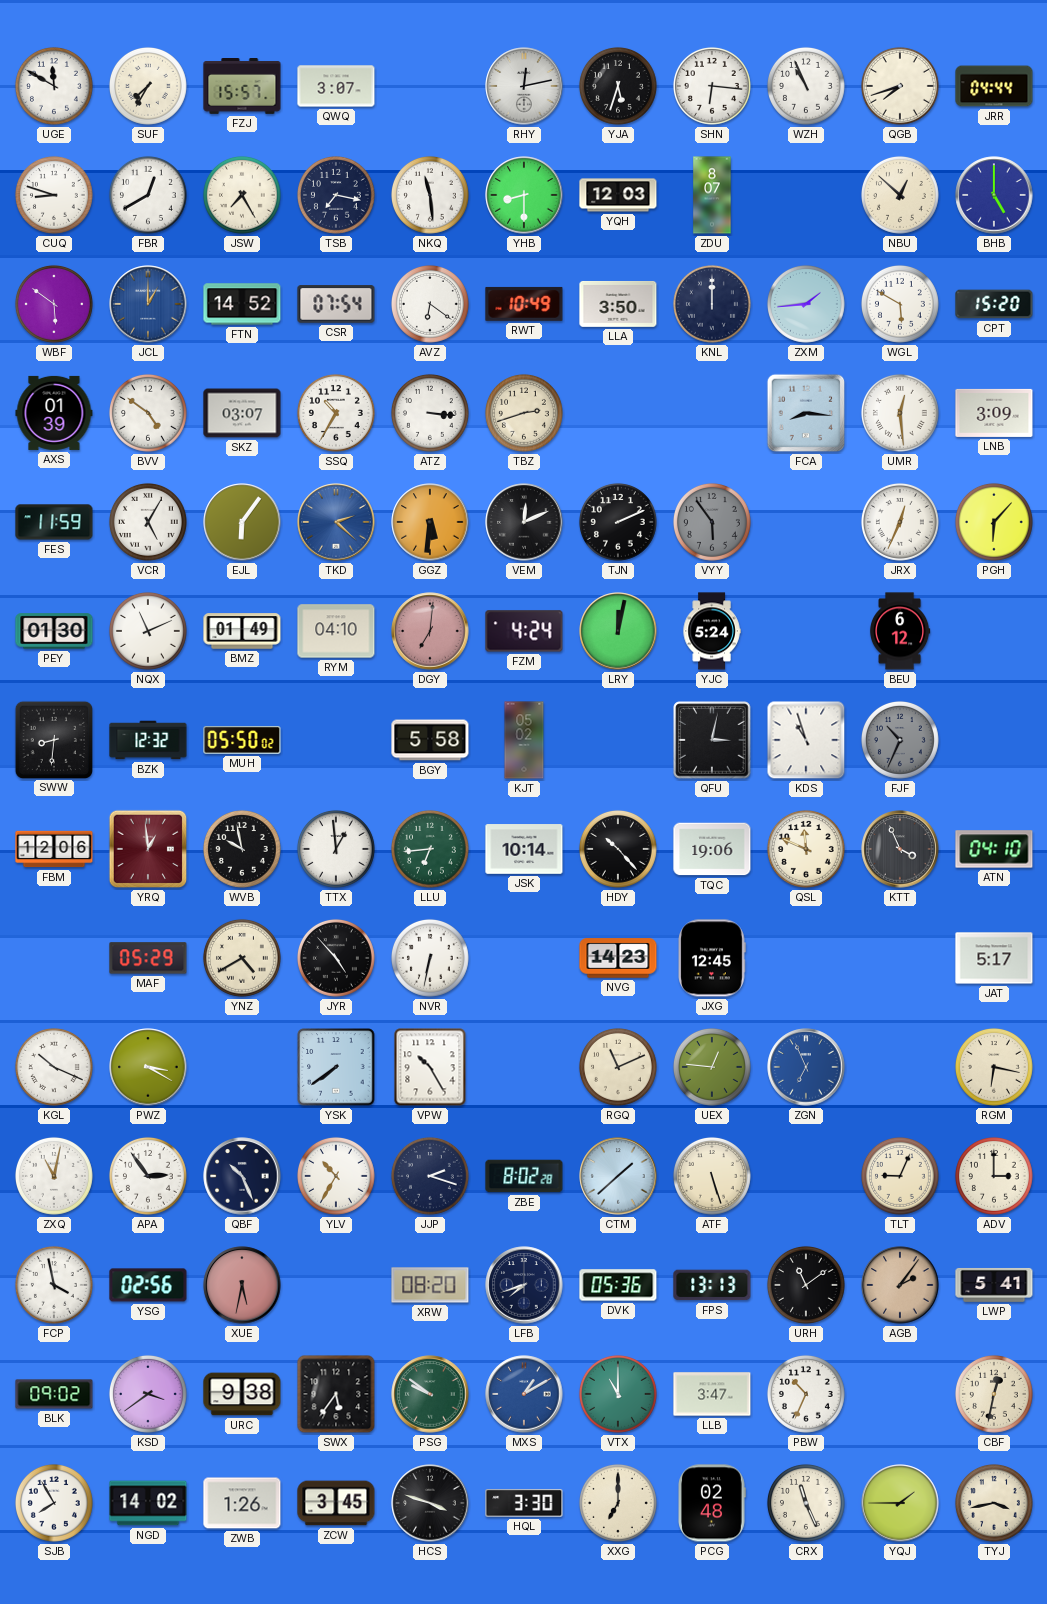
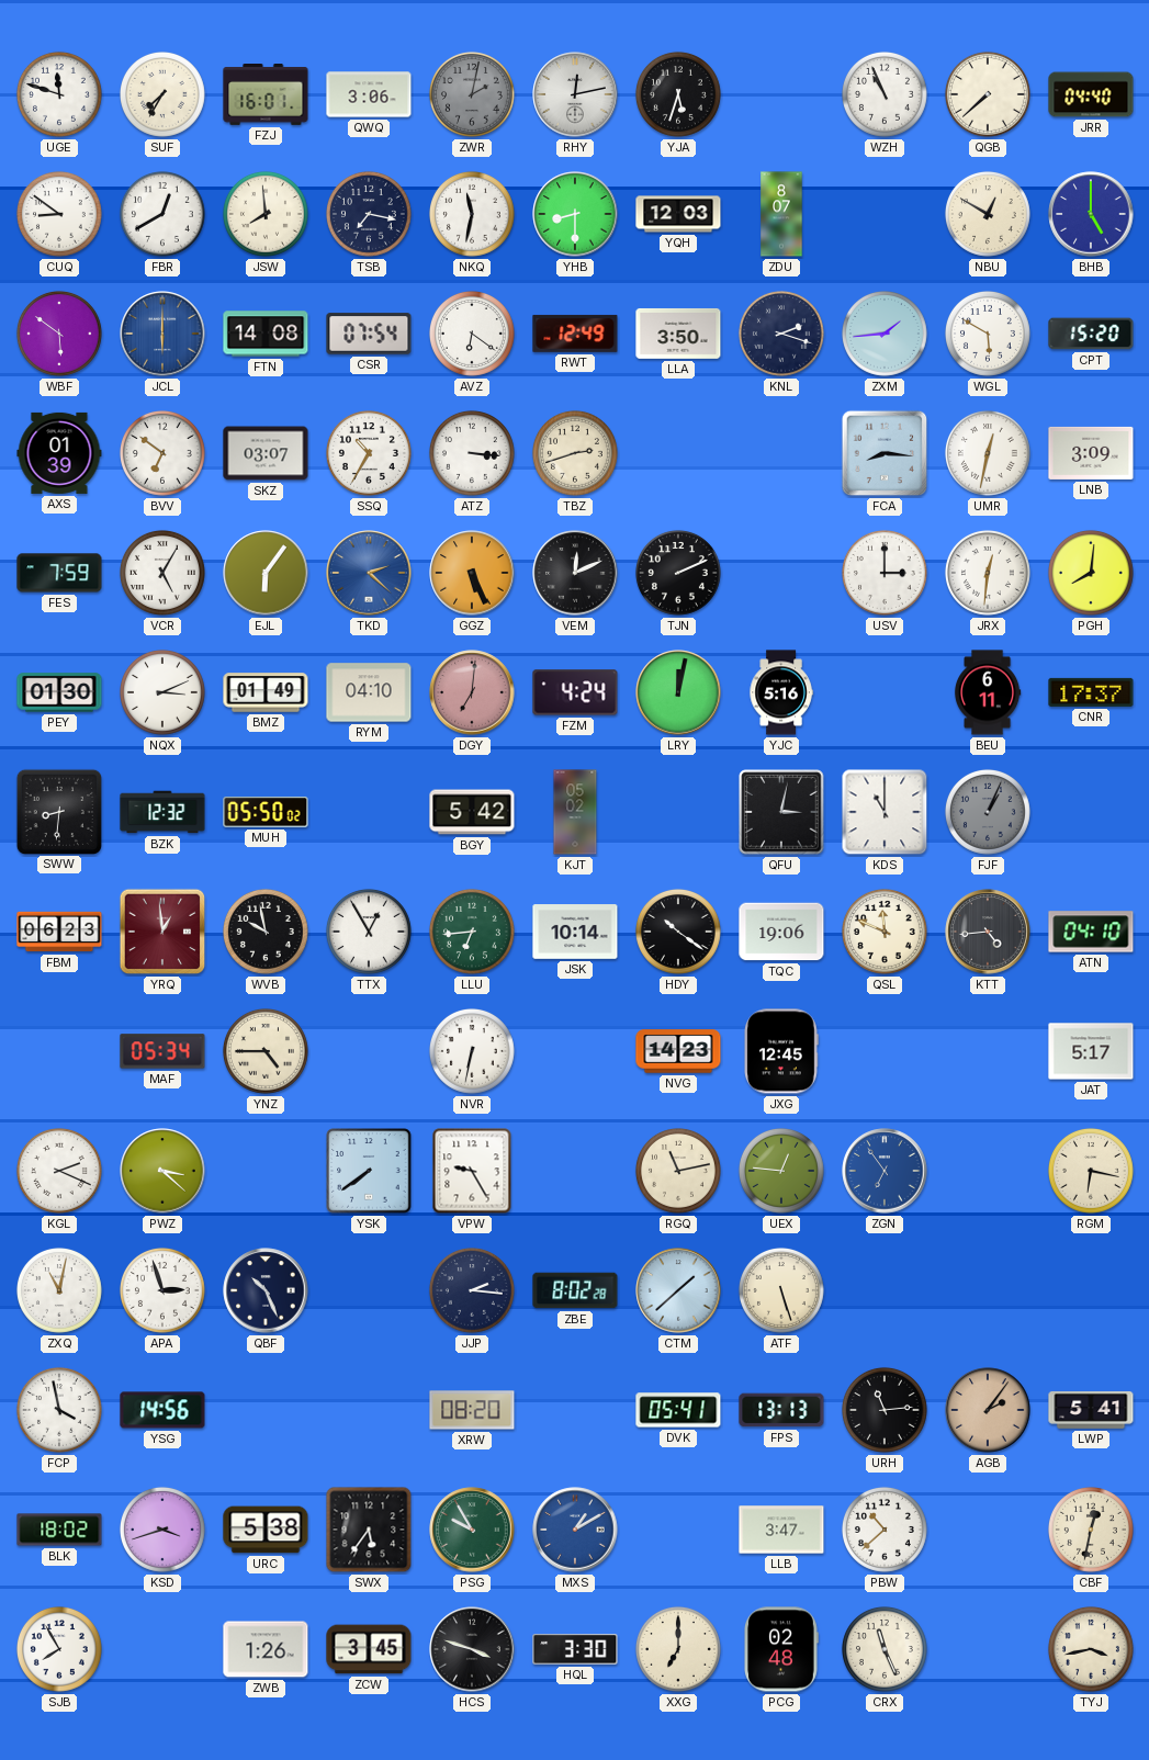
UGE: 11:50 -> 11:48 (59, 94)
FZJ: 15:57 -> 16:01 (266, 95)
QWQ: 3:07 -> 3:06 (369, 94)
ZWR: none -> 2:02 (472, 94)
SHN: 6:16 -> none (712, 86)
QGB: 7:42 -> 7:38 (988, 94)
JRR: 04:44 -> 04:40 (1091, 94)
CUQ: 8:48 -> 8:51 (59, 214)
JSW: 7:25 -> 7:59 (266, 214)
NKQ: 11:29 -> 11:32 (472, 214)
NBU: 12:52 -> 12:50 (988, 214)
JCL: 1:00 -> 6:00 (162, 334)
FTN: 14:52 -> 14:08 (266, 334)
RWT: 10:49 -> 12:49 (575, 334)
KNL: 12:00 -> 2:18 (781, 334)
BVV: 4:51 -> 6:51 (162, 453)
UMR: 12:29 -> 12:32 (988, 453)
FES: 11:59 -> 7:59 (59, 573)
GGZ: 5:31 -> 5:26 (472, 573)
VYY: 5:54 -> none (712, 522)
USV: none -> 3:00 (885, 573)
JRX: 12:34 -> 12:31 (988, 573)
PGH: 6:07 -> 8:01 (1091, 573)
NQX: 11:11 -> 3:11 (162, 692)
YJC: 5:24 -> 5:16 (781, 692)
BEU: 6:12 -> 6:11 (988, 692)
CNR: none -> 17:37 (1091, 692)
BGY: 5:58 -> 5:42 (472, 812)
KDS: 10:57 -> 11:00 (885, 812)
FJF: 10:34 -> 1:04 (988, 812)
FBM: 12:06 -> 06:23 (59, 932)
TTX: 12:59 -> 12:55 (369, 932)
HDY: 10:23 -> 10:21 (678, 932)
KTT: 3:56 -> 4:44 (988, 932)
MAF: 05:29 -> 05:34 (162, 1051)
YNZ: 4:40 -> 4:45 (266, 1051)
JYR: 4:53 -> none (336, 958)
KGL: 10:19 -> 2:19 (59, 1171)
PWZ: 3:20 -> 3:22 (162, 1171)
VPW: 10:25 -> 9:25 (472, 1171)
RGQ: 11:11 -> 11:13 (678, 1171)
ZGN: 6:56 -> 6:54 (885, 1171)
APA: 2:54 -> 2:57 (162, 1290)
YLV: 10:35 -> none (336, 1176)
JJP: 2:18 -> 2:16 (472, 1290)
TLT: 9:04 -> none (900, 1176)
ADV: 3:00 -> none (994, 1176)
YSG: 02:56 -> 14:56 (162, 1410)
XUE: 5:32 -> none (242, 1285)
LFB: 7:42 -> none (524, 1285)
DVK: 05:36 -> 05:41 (678, 1410)
URH: 11:09 -> 11:14 (885, 1410)
BLK: 09:02 -> 18:02 (59, 1530)
KSD: 3:39 -> 3:42 (162, 1530)
URC: 9:38 -> 5:38 (266, 1530)
PSG: 9:51 -> 9:55 (472, 1530)
VTX: 11:00 -> none (618, 1394)
PBW: 10:34 -> 10:38 (885, 1530)
NGD: 14:02 -> none (148, 1503)
YQJ: 1:45 -> none (900, 1503)
